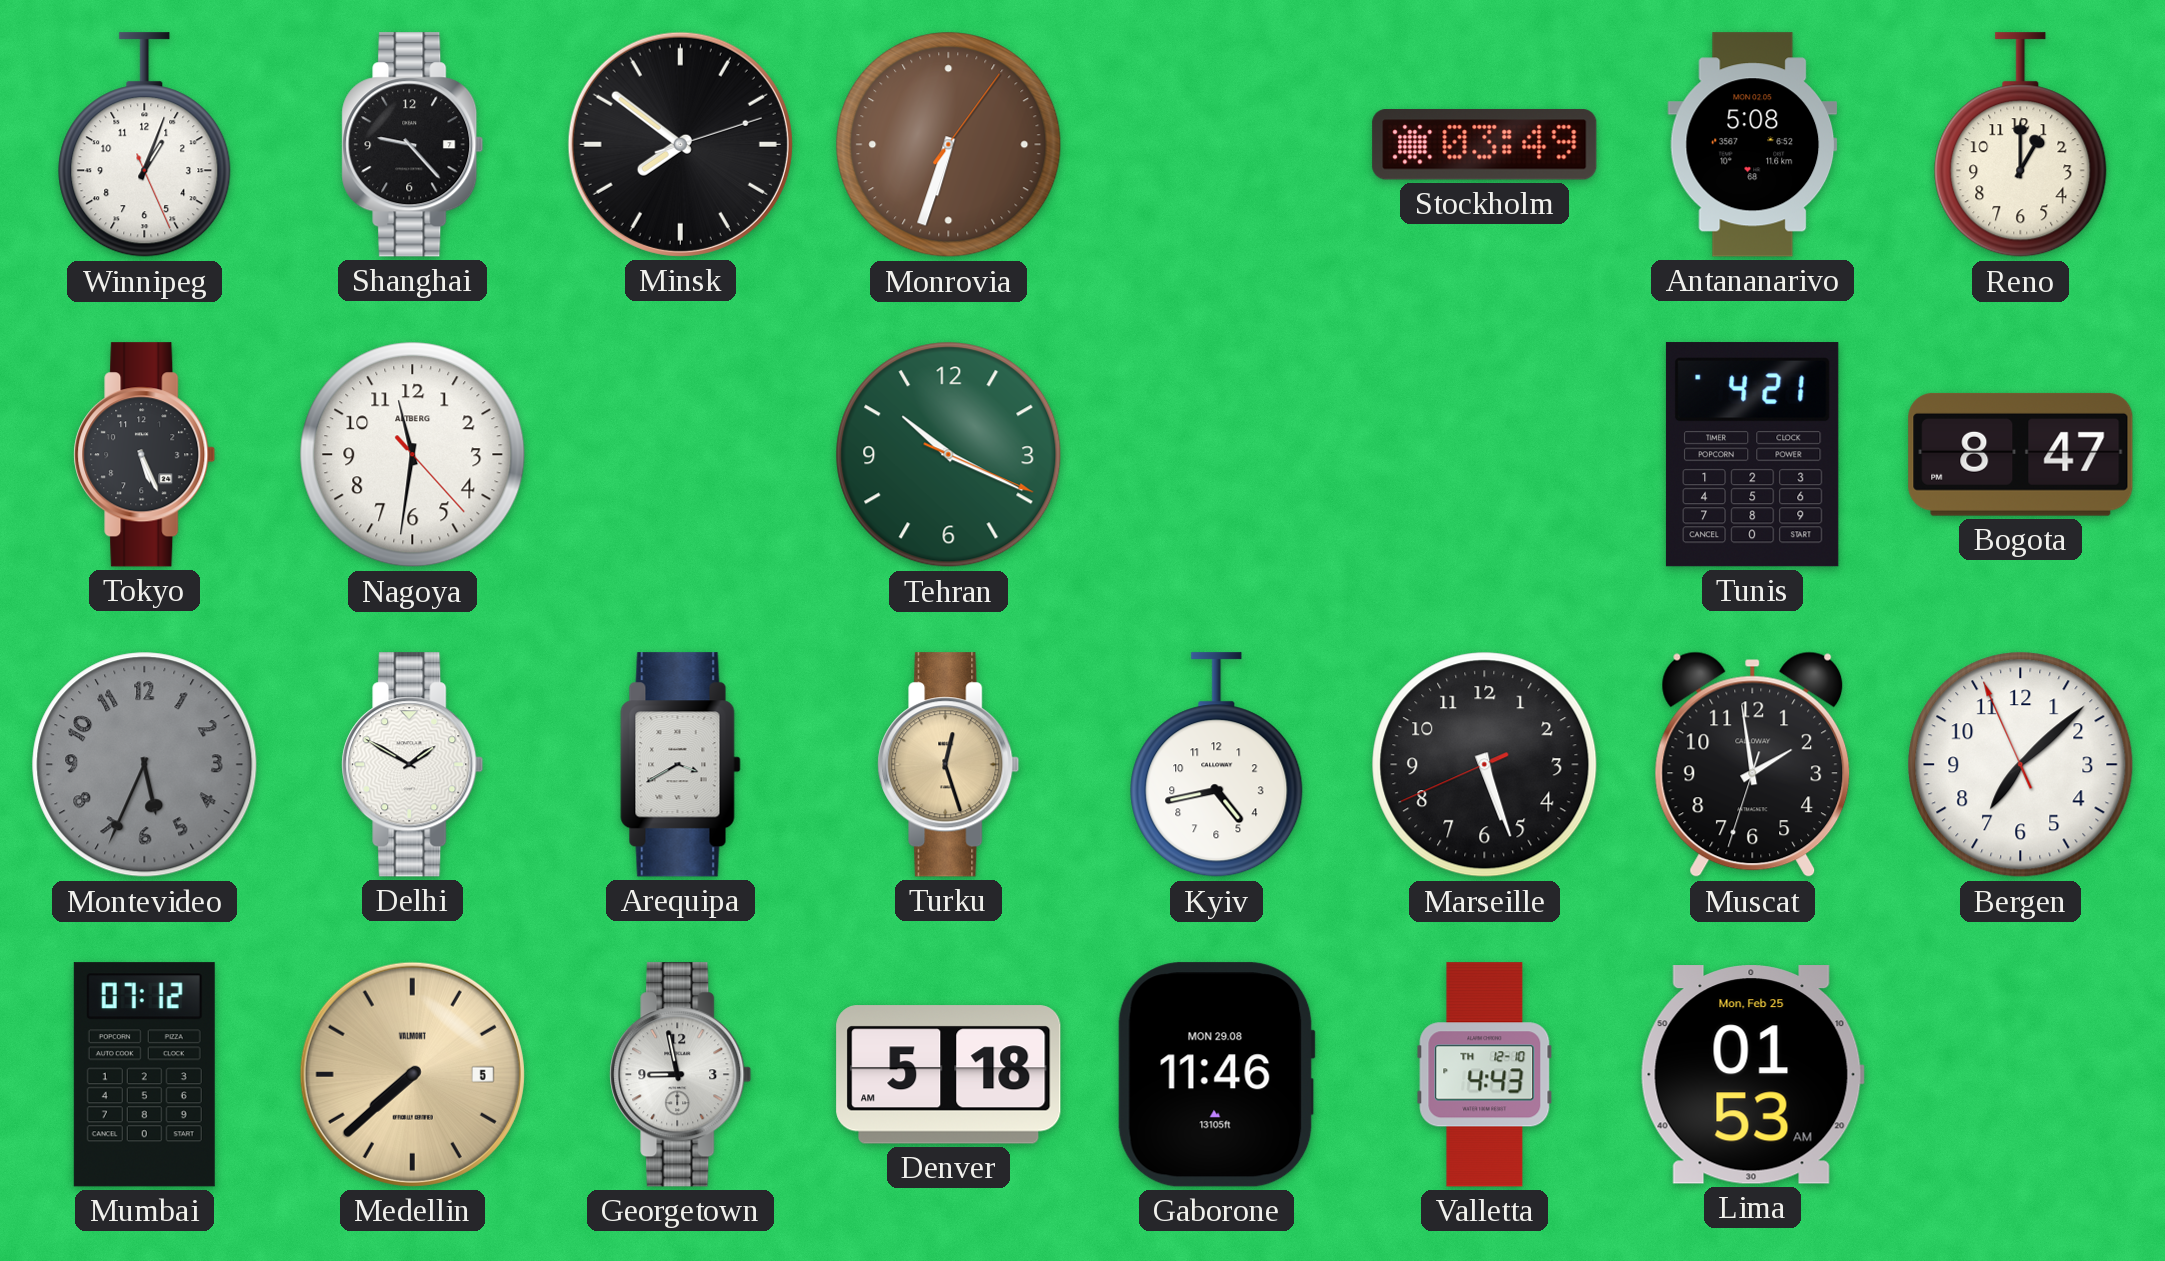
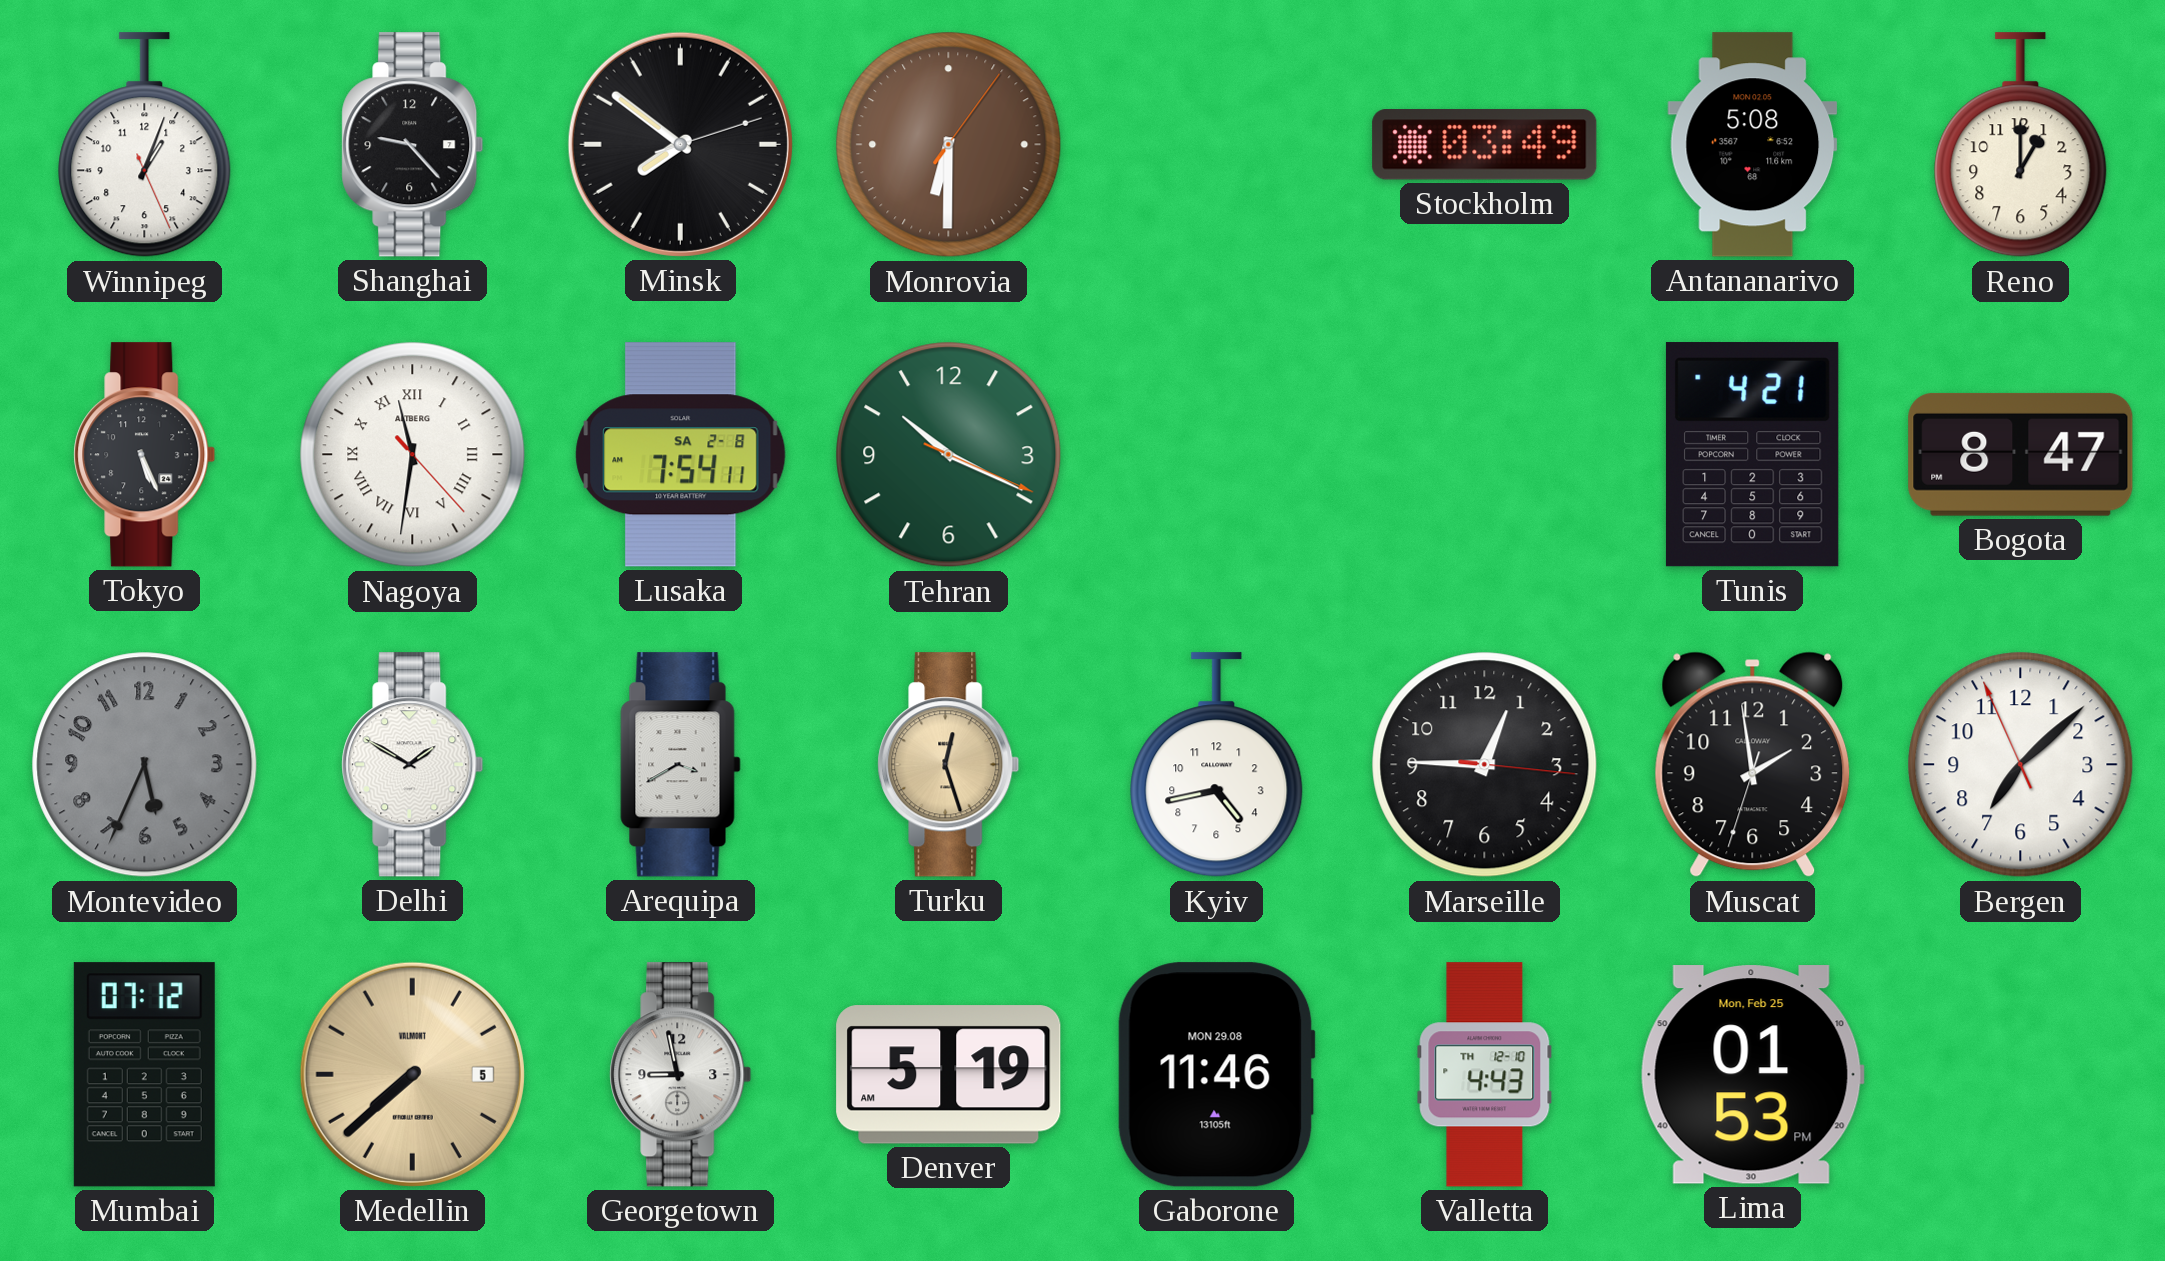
Monrovia: 6:33 -> 6:30 (949, 145)
Nagoya numerals: Arabic -> Roman (413, 455)
Lusaka: none -> 7:54 (681, 455)
Marseille: 5:26 -> 12:45 (1485, 765)
Denver: 5:18 -> 5:19 (949, 1075)
Lima: 01:53 AM -> 01:53 PM (1752, 1075)
